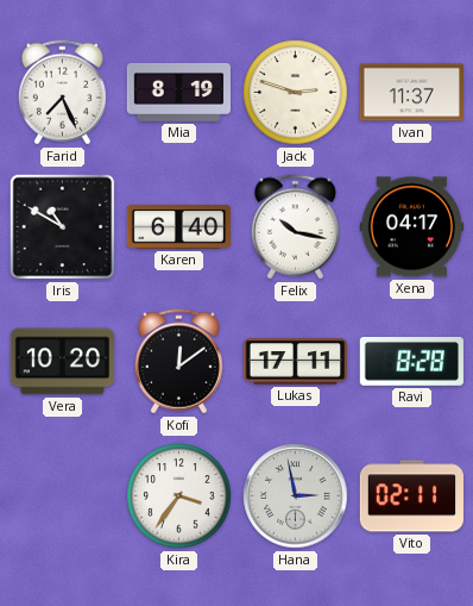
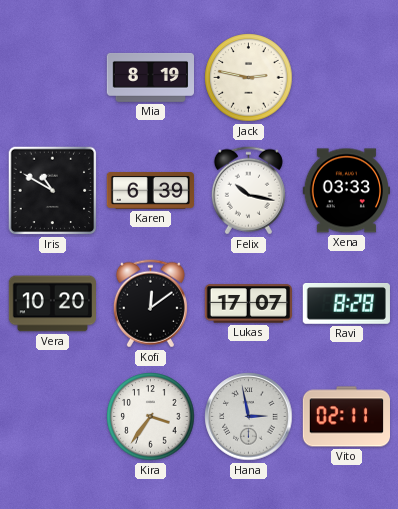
Farid: 7:26 -> none (62, 93)
Jack: 2:48 -> 2:47 (249, 78)
Ivan: 11:37 -> none (411, 93)
Karen: 6:40 -> 6:39 (150, 191)
Xena: 04:17 -> 03:33 (346, 191)
Lukas: 17:11 -> 17:07 (248, 304)
